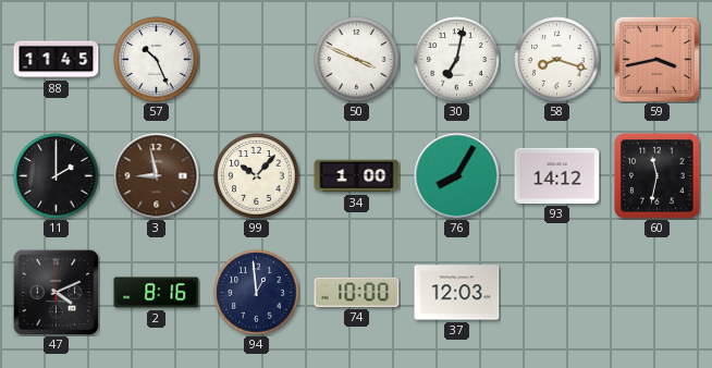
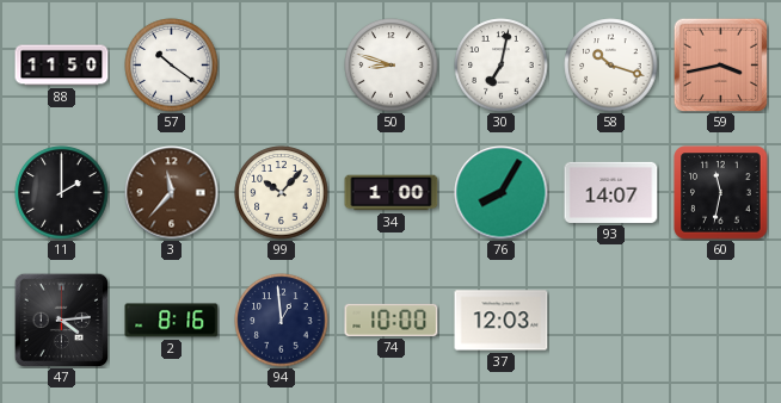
88: 11:45 -> 11:50 (62, 66)
57: 10:26 -> 10:21 (172, 66)
50: 3:49 -> 8:48 (392, 66)
58: 8:18 -> 10:18 (611, 66)
3: 8:58 -> 11:37 (172, 193)
93: 14:12 -> 14:07 (611, 192)
47: 4:11 -> 4:14 (61, 320)
